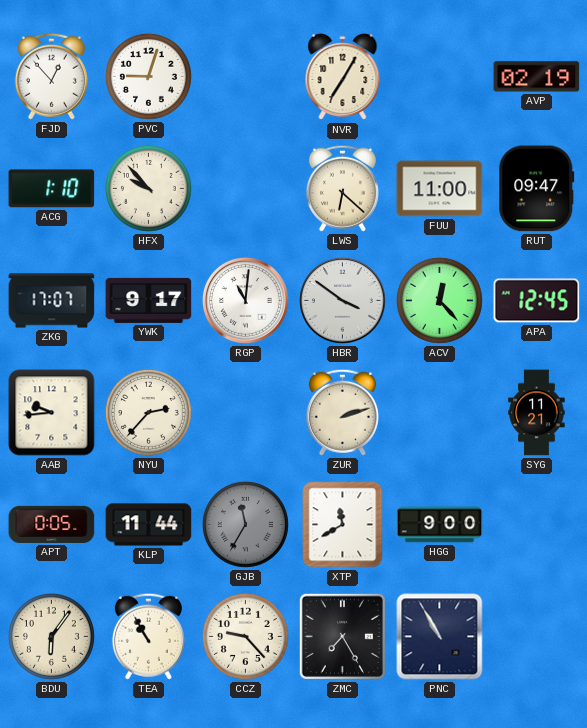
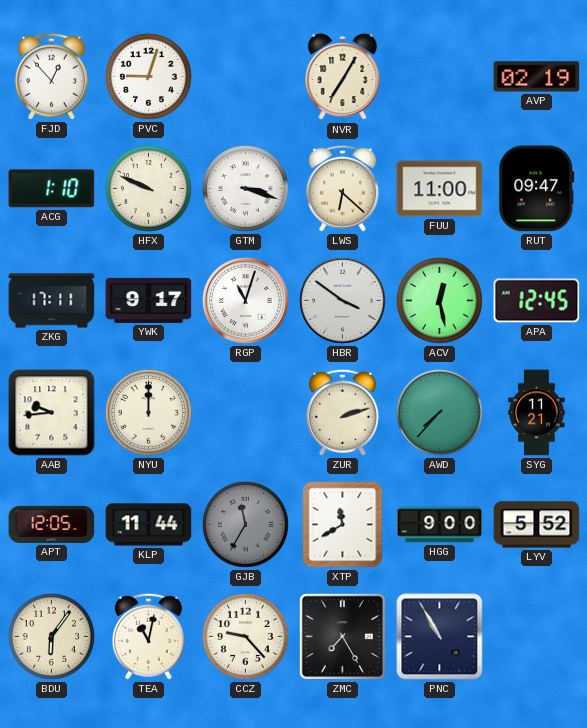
HFX: 9:53 -> 9:49 (148, 188)
GTM: none -> 3:18 (245, 188)
ZKG: 17:07 -> 17:11 (52, 301)
RGP: 11:01 -> 11:03 (246, 301)
ACV: 12:23 -> 12:28 (439, 300)
NYU: 2:37 -> 12:00 (148, 412)
AWD: none -> 7:37 (439, 412)
APT: 0:05 -> 12:05 (52, 524)
LYV: none -> 5:52 (537, 525)
TEA: 10:55 -> 11:02 (148, 636)
